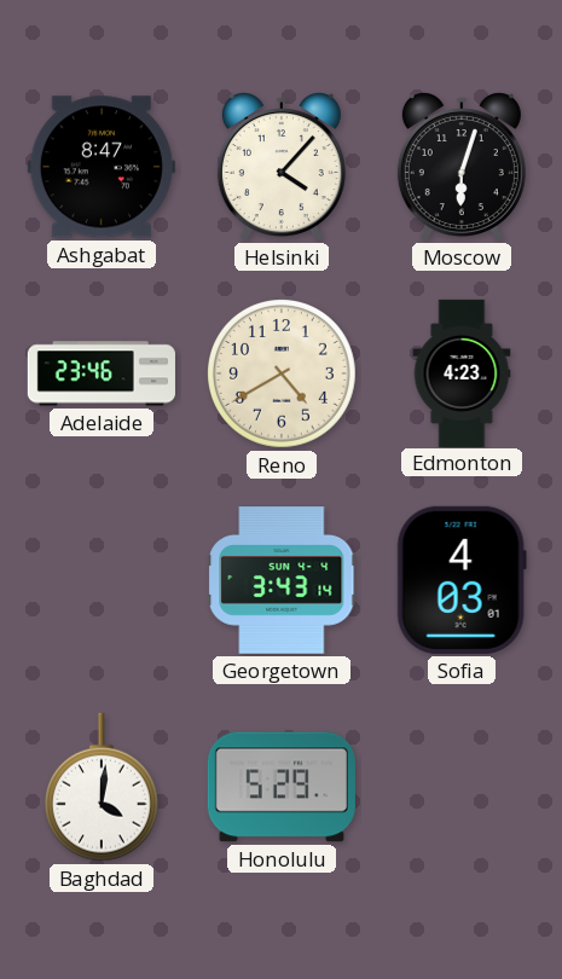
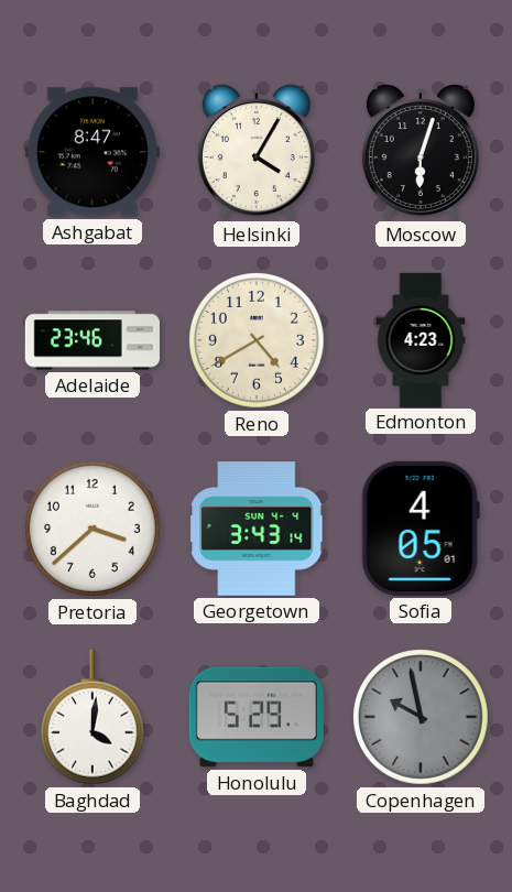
Helsinki: 4:07 -> 4:05 (257, 152)
Pretoria: none -> 3:38 (94, 530)
Sofia: 4:03 -> 4:05 (421, 529)
Copenhagen: none -> 9:58 (422, 718)
